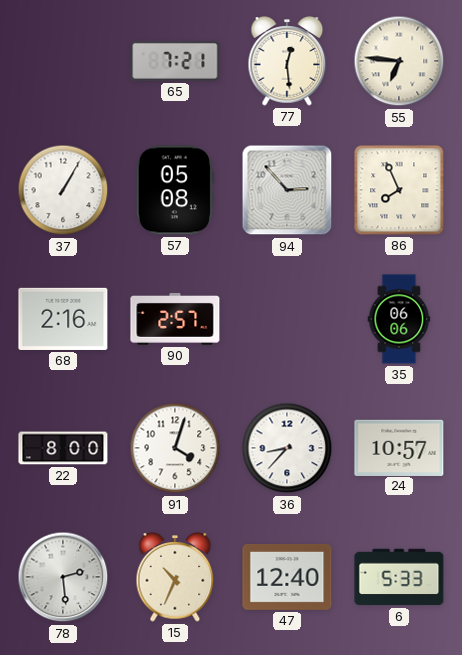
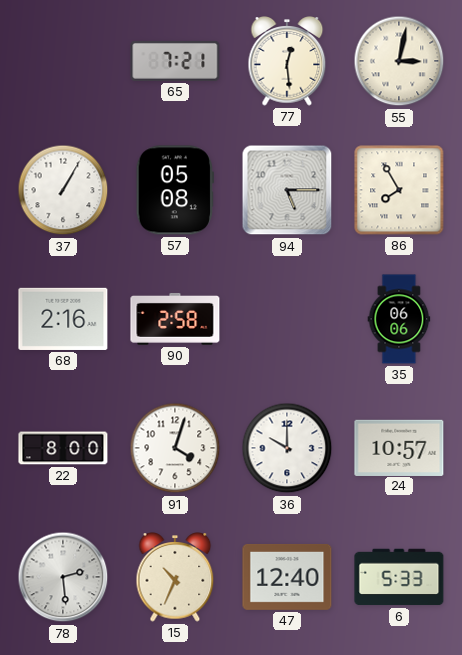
55: 6:46 -> 3:02 (399, 61)
94: 2:53 -> 5:15 (287, 190)
86: 7:56 -> 7:55 (399, 190)
90: 2:57 -> 2:58 (175, 319)
36: 8:37 -> 10:00 (287, 448)
